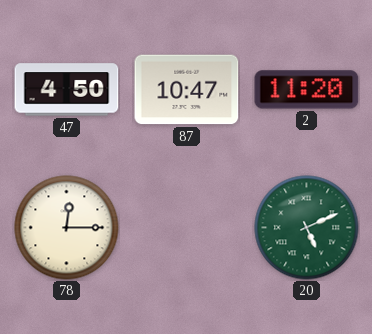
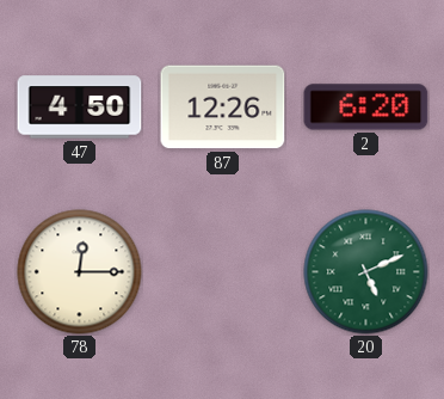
87: 10:47 -> 12:26 (223, 108)
2: 11:20 -> 6:20 (366, 108)
